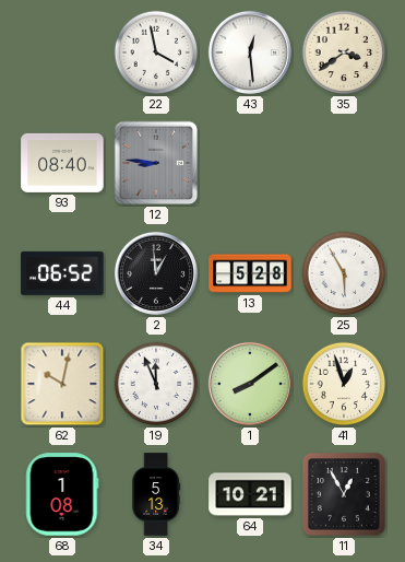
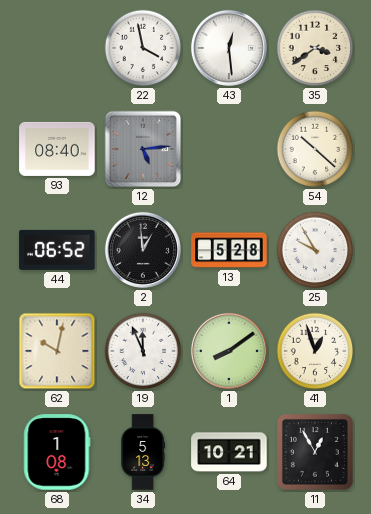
12: 8:46 -> 5:14 (143, 149)
54: none -> 10:22 (315, 149)
25: 5:55 -> 9:55 (315, 250)
